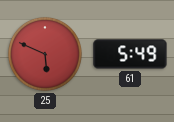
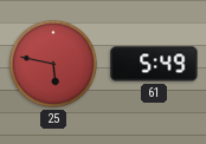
25: 5:49 -> 5:47 (53, 64)
